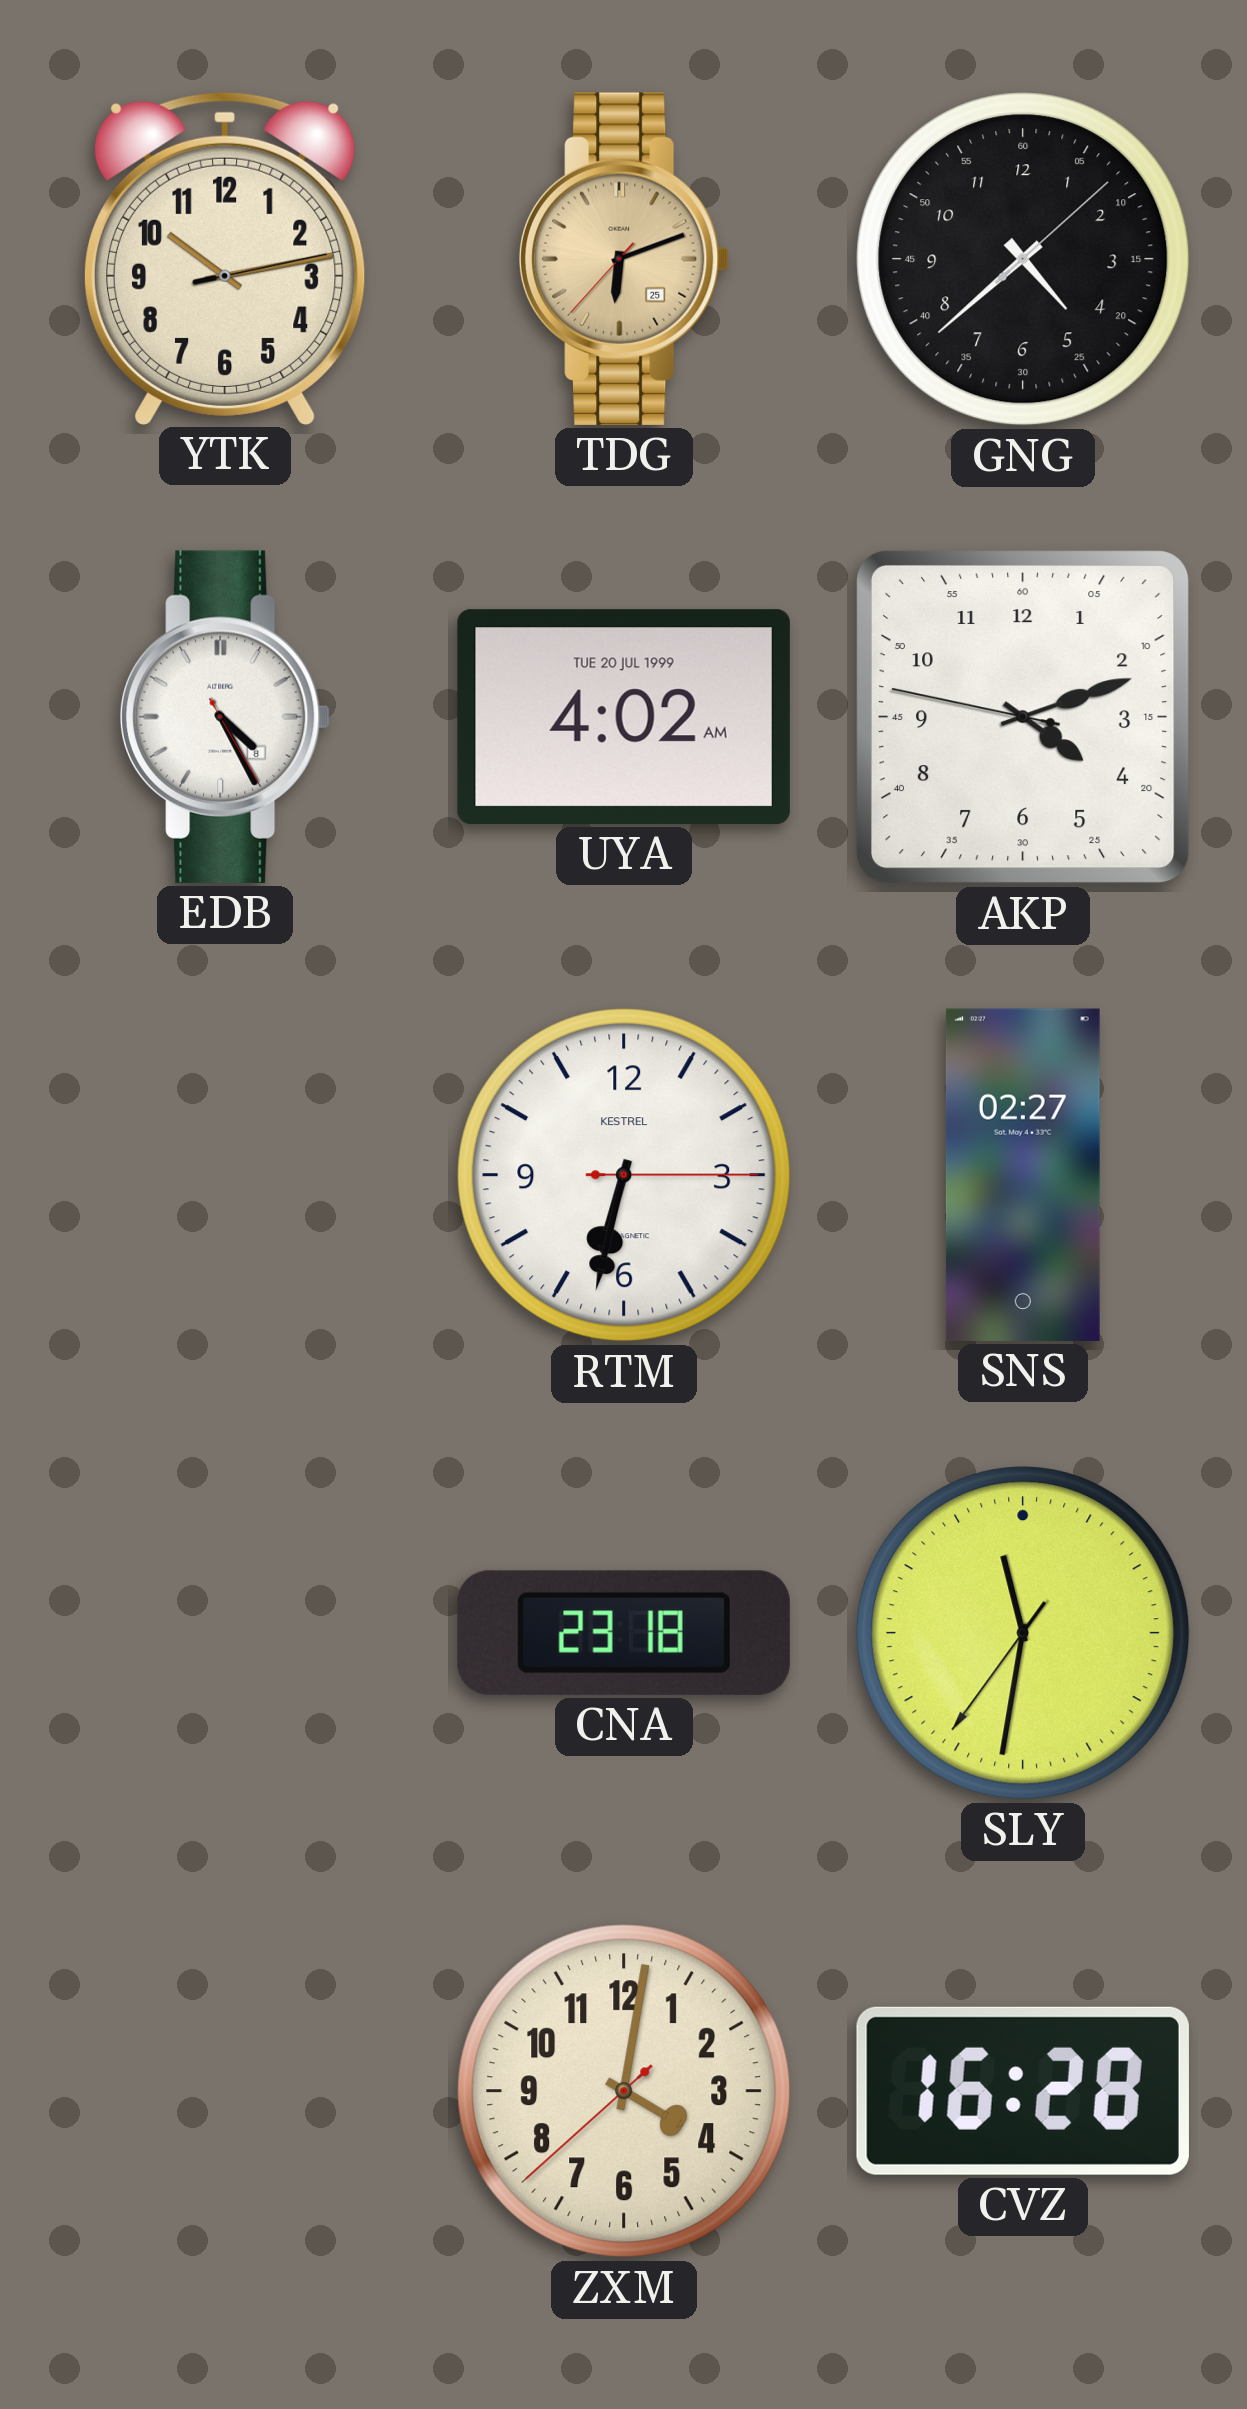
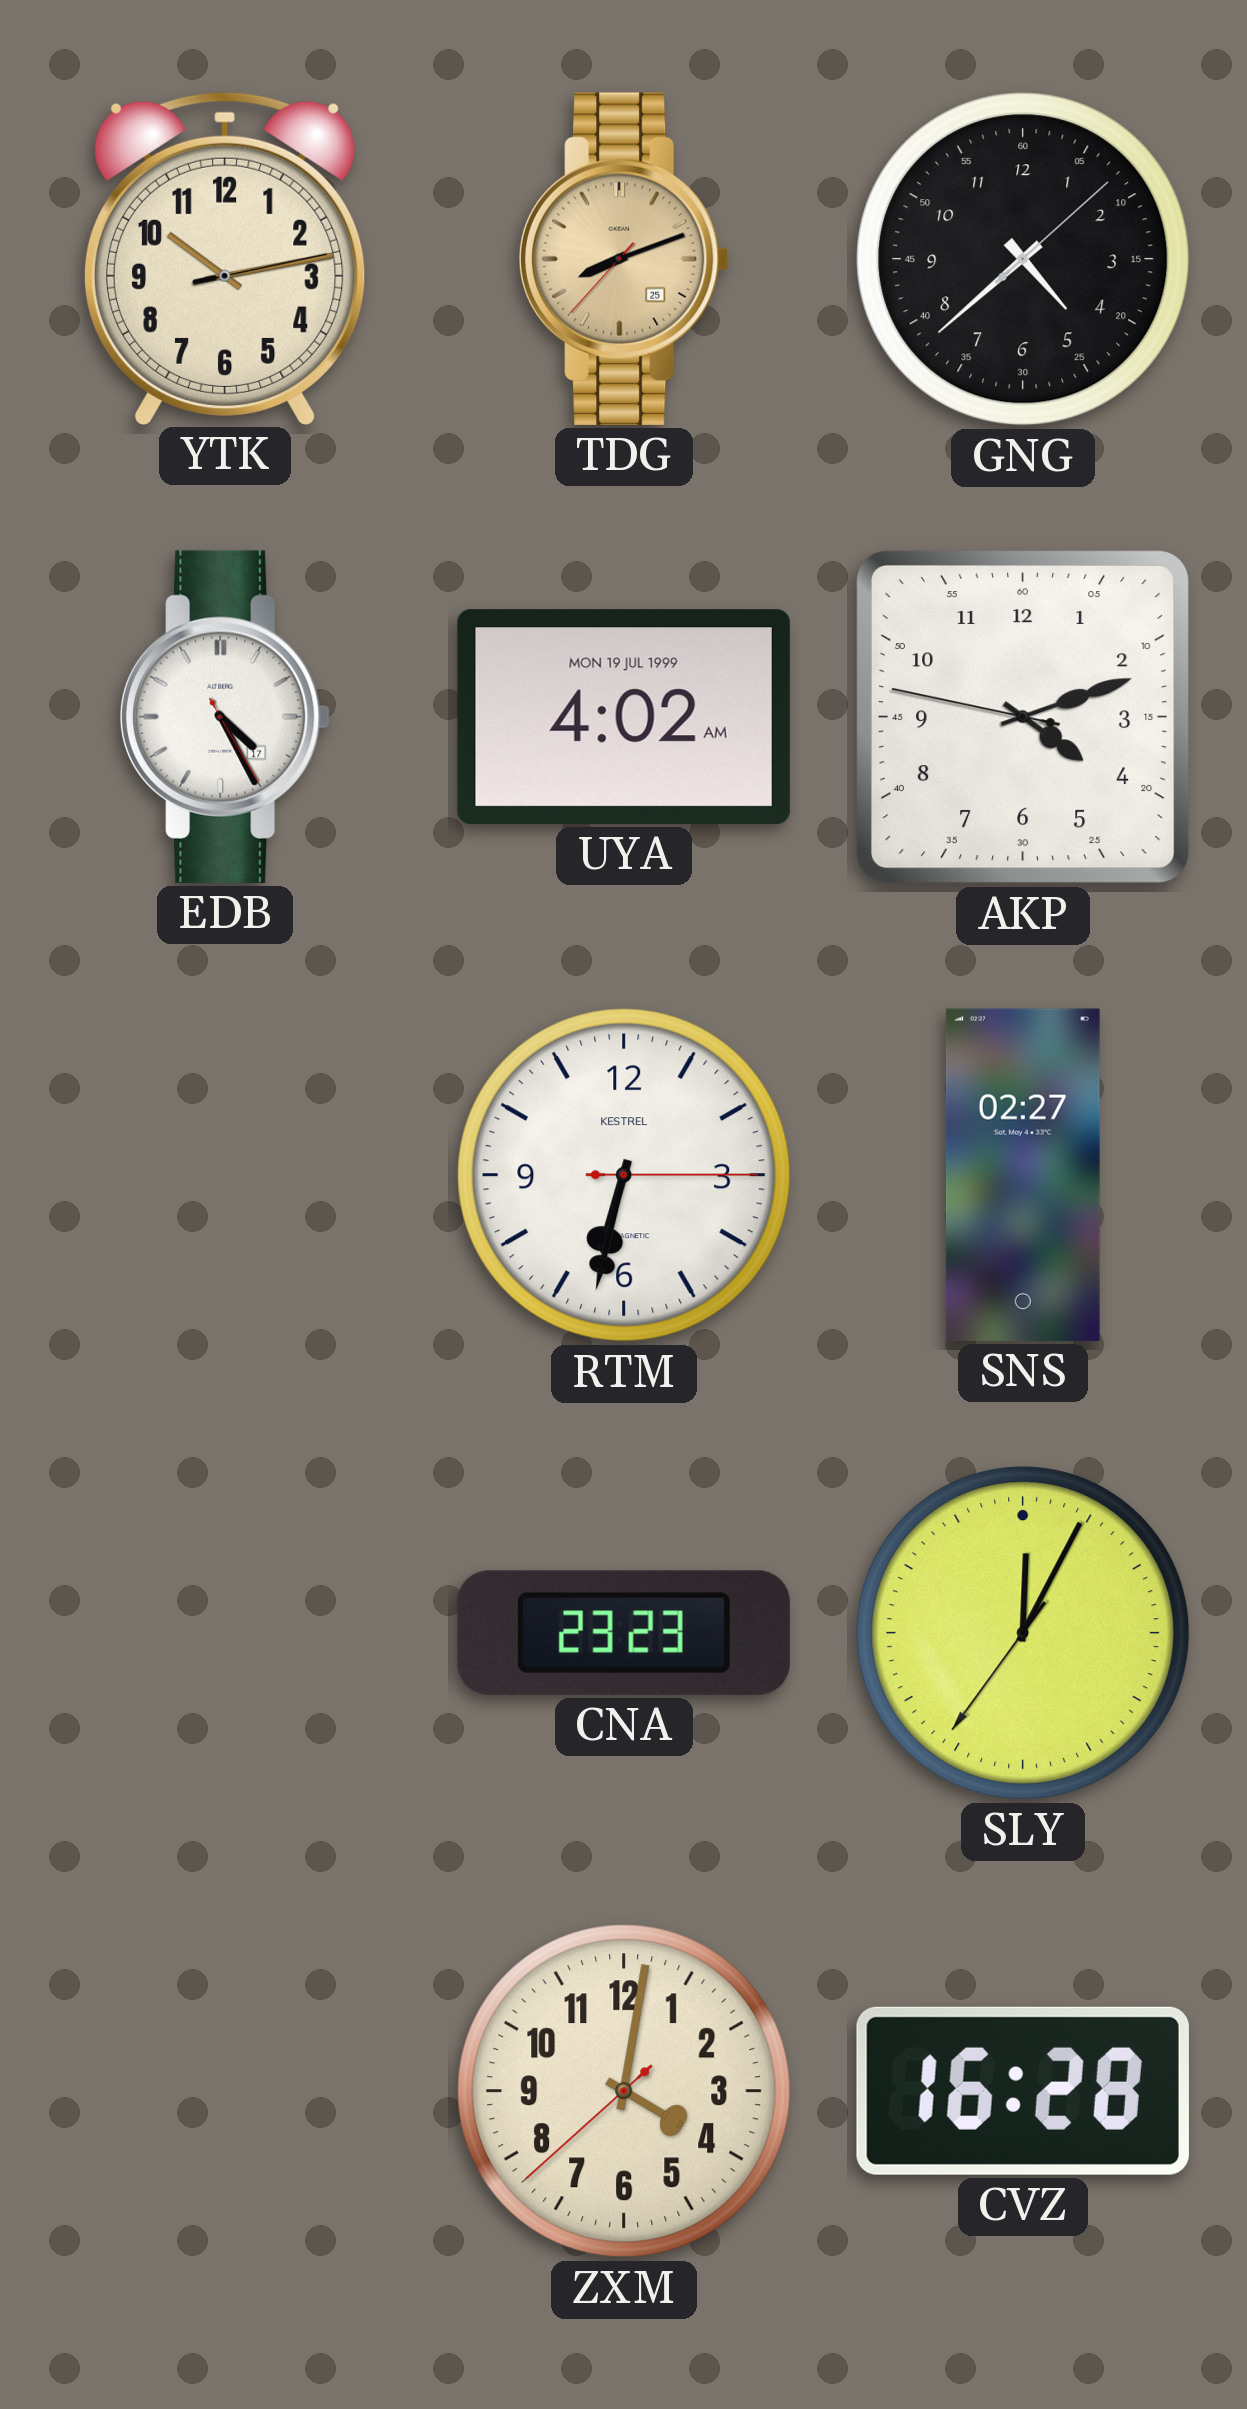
TDG: 6:11 -> 8:11 (625, 259)
EDB date: 8 -> 17 (226, 717)
UYA date: TUE 20 JUL 1999 -> MON 19 JUL 1999 (624, 717)
CNA: 23:18 -> 23:23 (624, 1633)
SLY: 11:31 -> 12:04 (1023, 1633)
